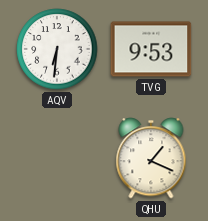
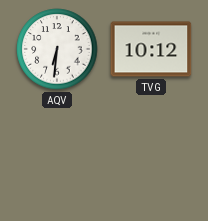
TVG: 9:53 -> 10:12 (151, 49)
QHU: 1:19 -> none (151, 158)
